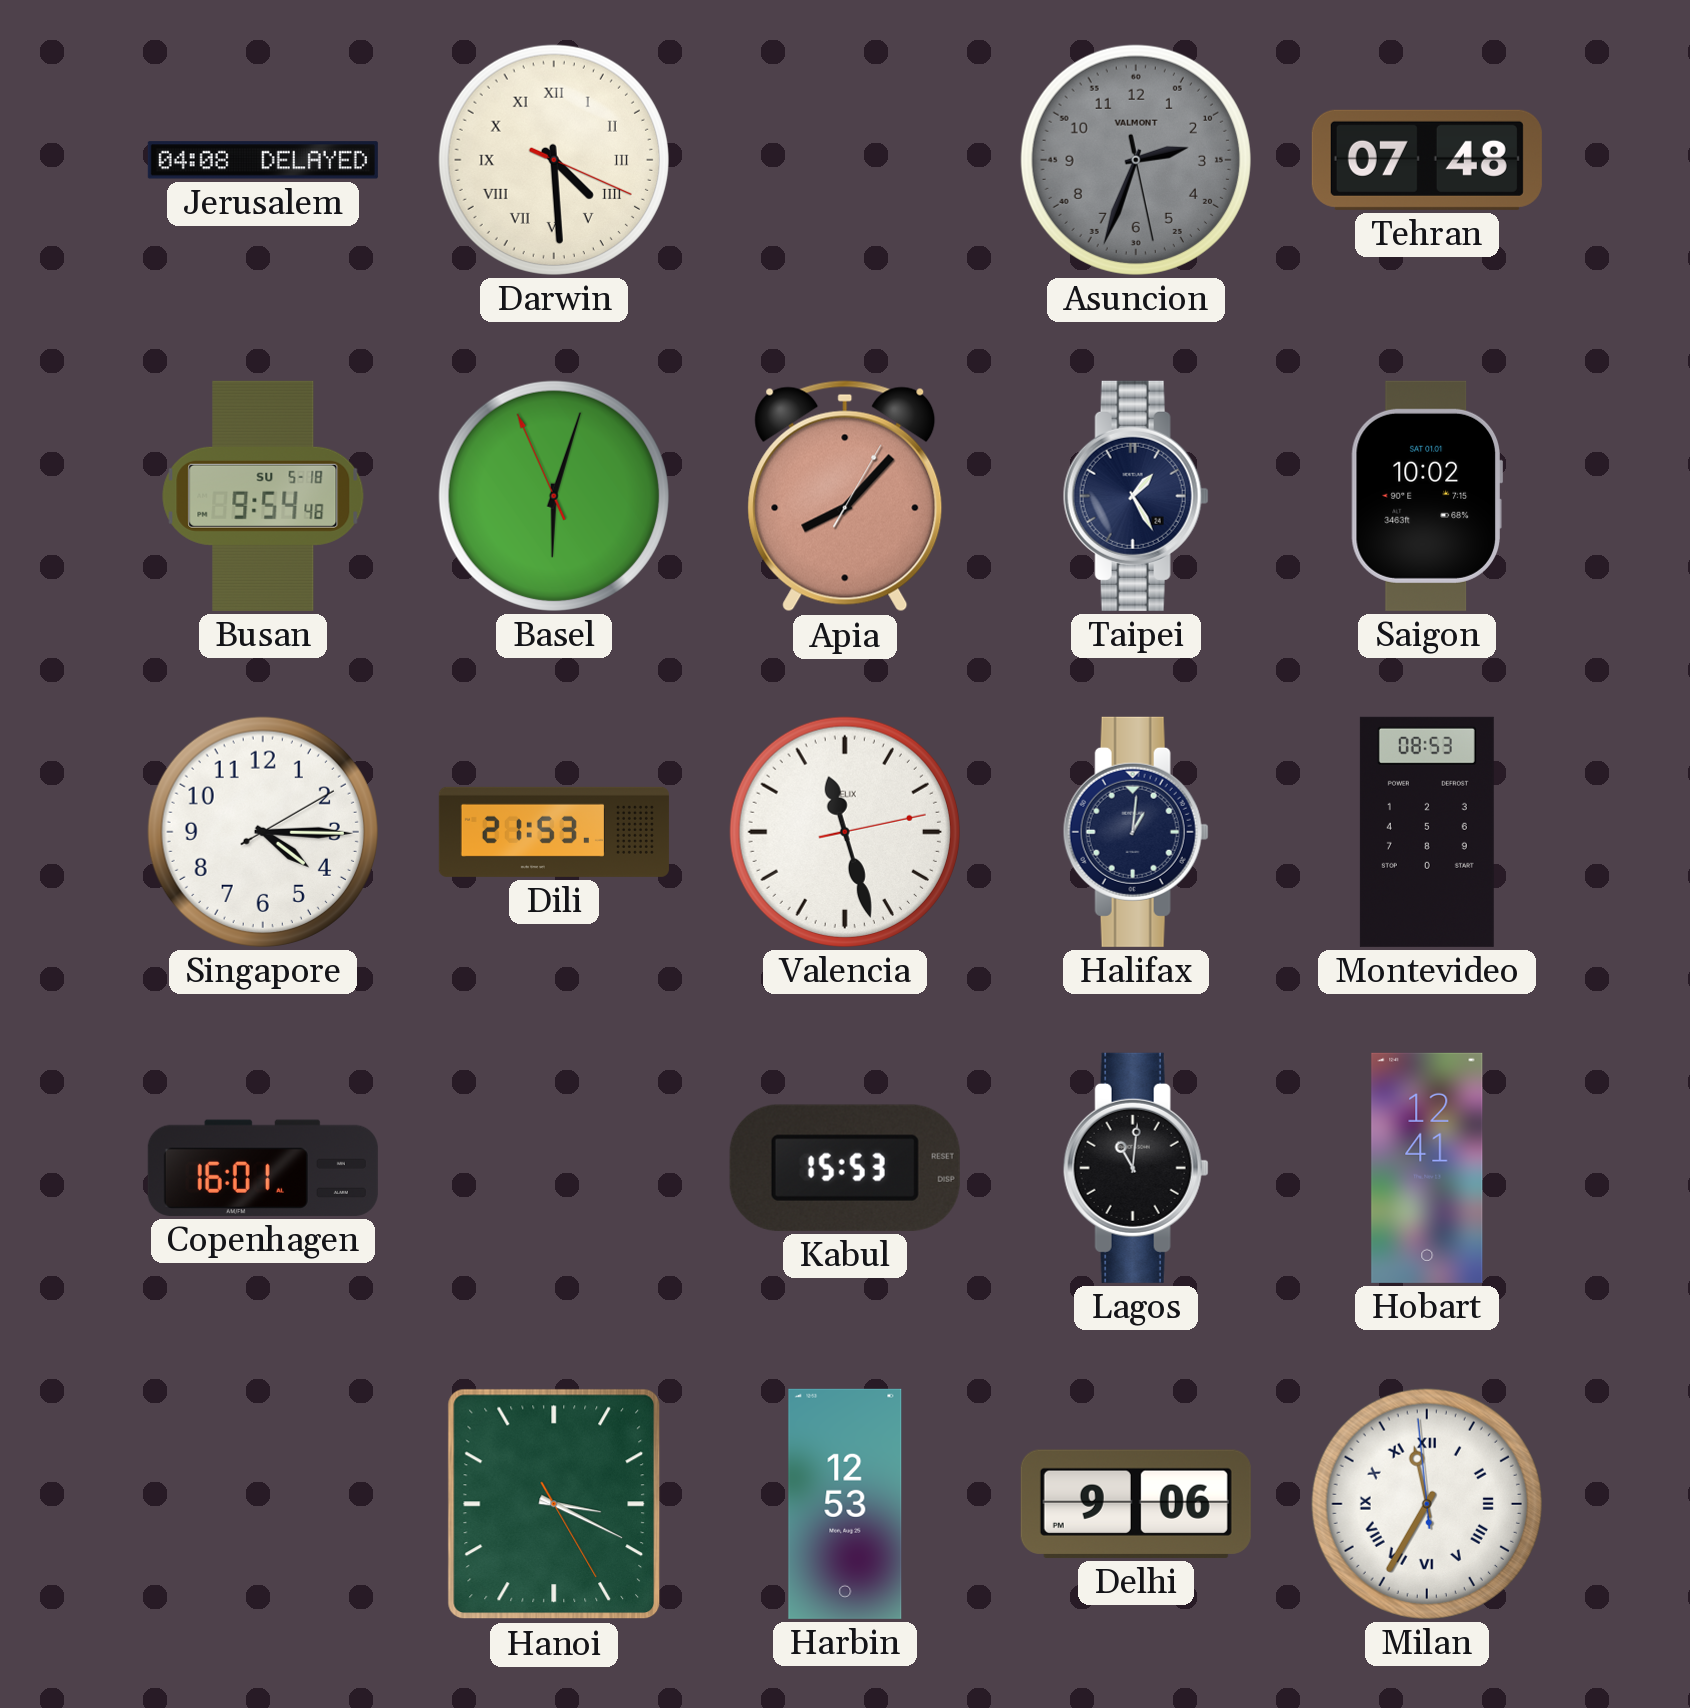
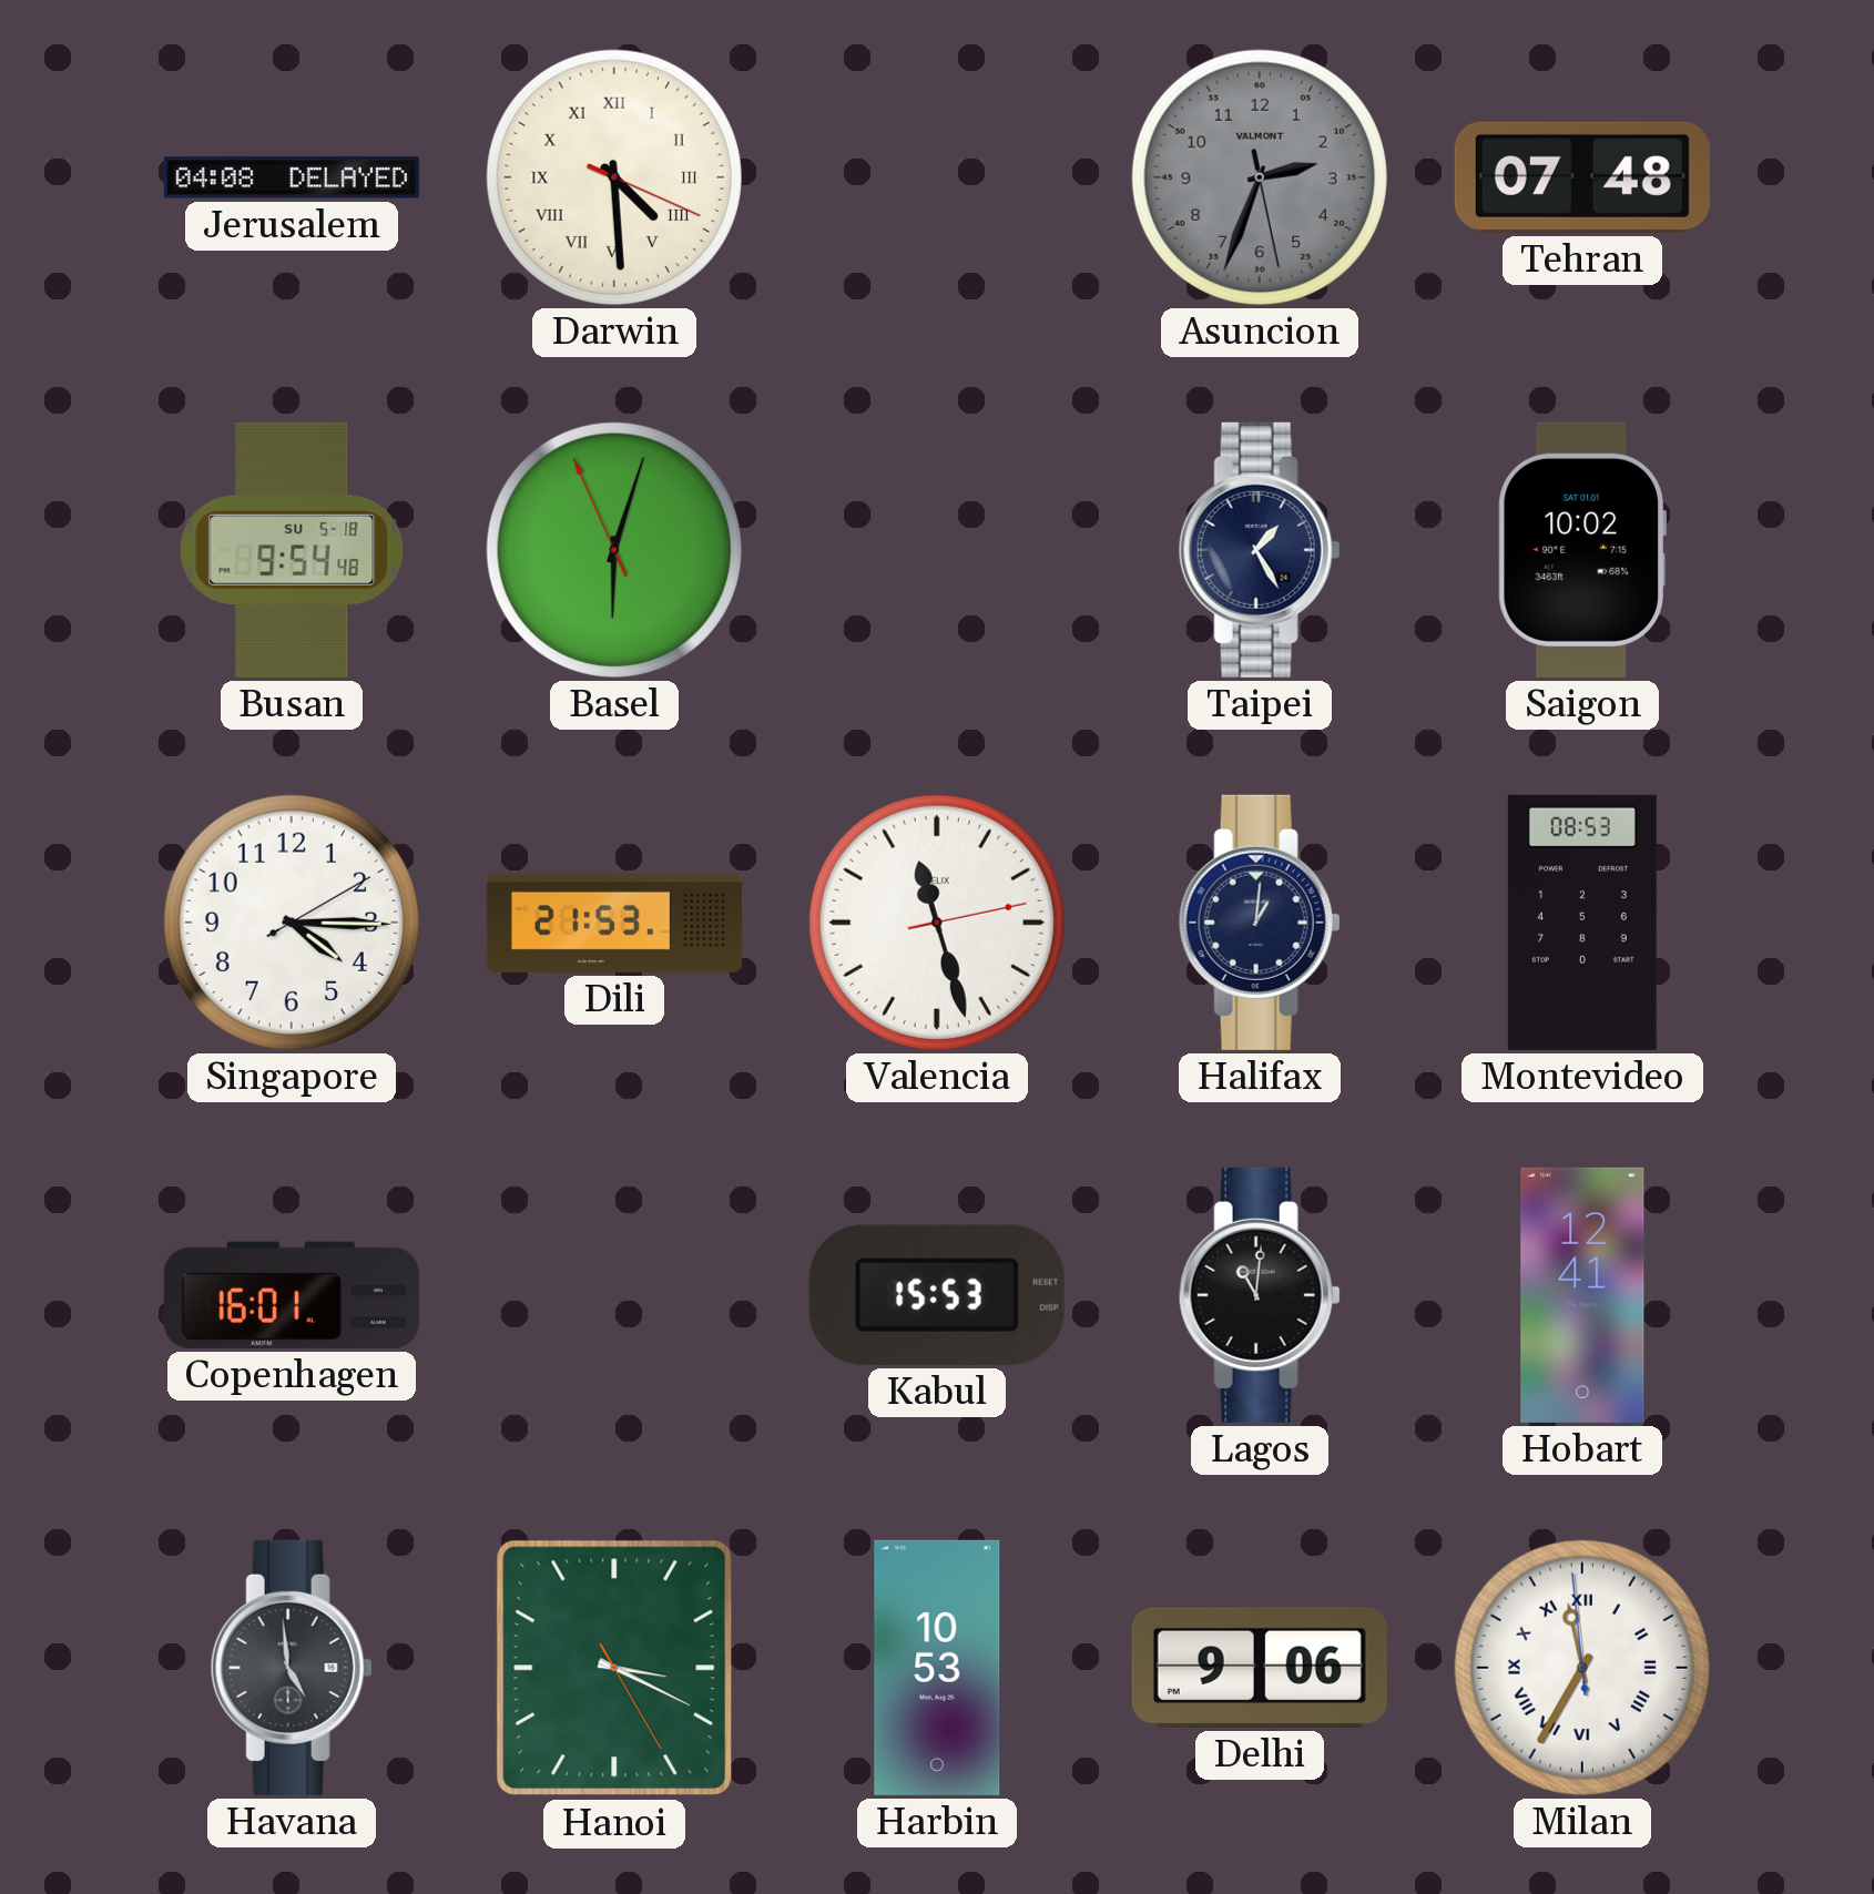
Apia: 8:07 -> none (845, 496)
Havana: none -> 4:59 (292, 1668)
Harbin: 12:53 -> 10:53 (937, 1668)
